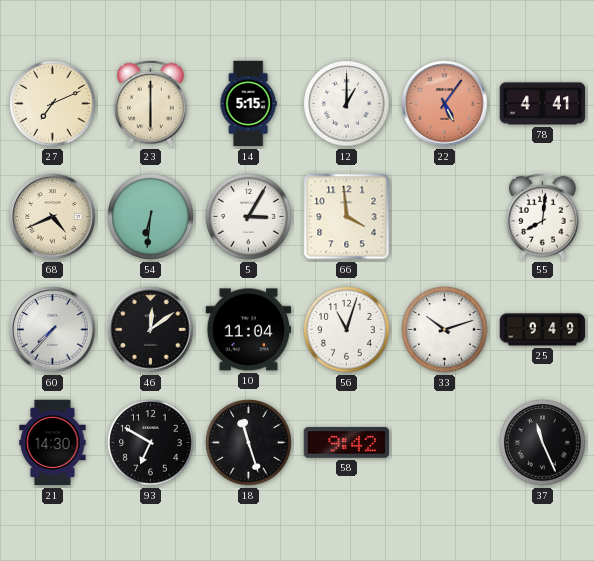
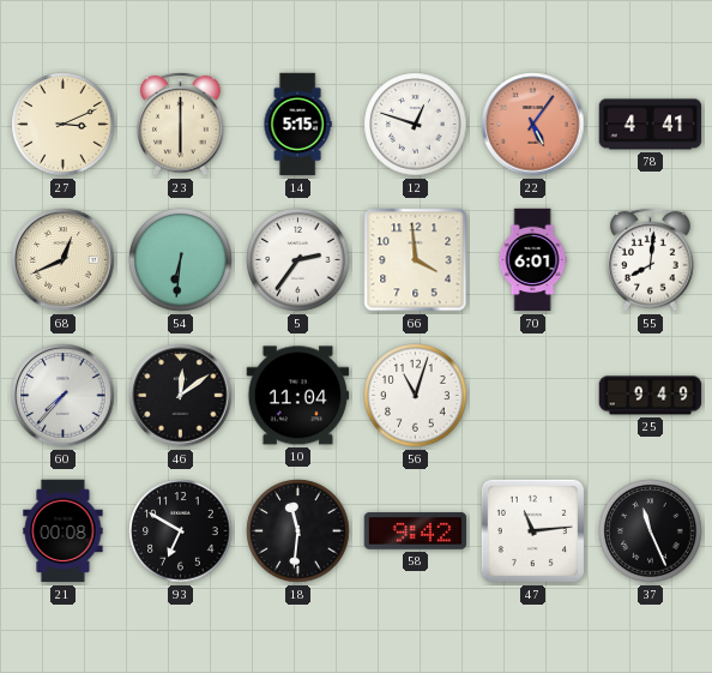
27: 7:11 -> 3:11 (64, 125)
12: 1:00 -> 12:48 (416, 125)
68: 4:41 -> 12:41 (64, 260)
5: 3:05 -> 2:36 (298, 260)
70: none -> 6:01 (532, 260)
33: 10:12 -> none (445, 330)
21: 14:30 -> 00:08 (64, 531)
18: 11:27 -> 11:31 (298, 531)
47: none -> 11:14 (532, 530)
